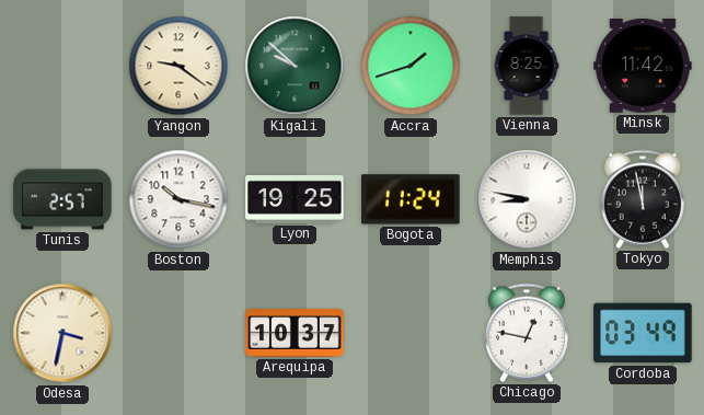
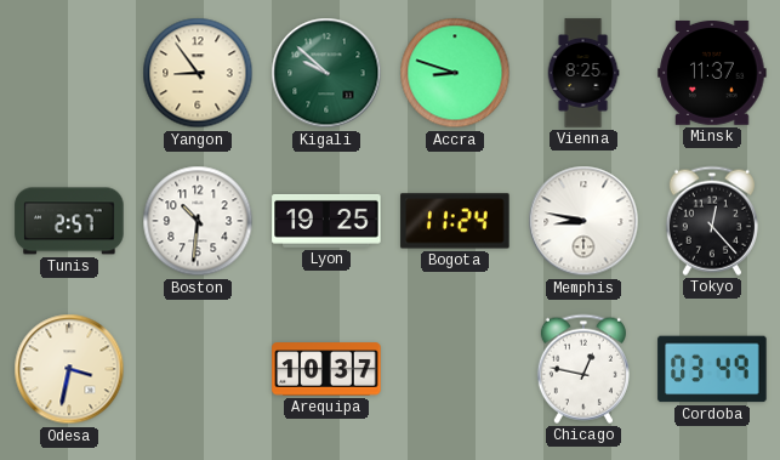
Yangon: 9:21 -> 8:54 (198, 73)
Accra: 1:42 -> 8:48 (455, 73)
Minsk: 11:42 -> 11:37 (712, 73)
Boston: 10:17 -> 10:31 (198, 221)
Tokyo: 11:58 -> 12:23 (712, 221)
